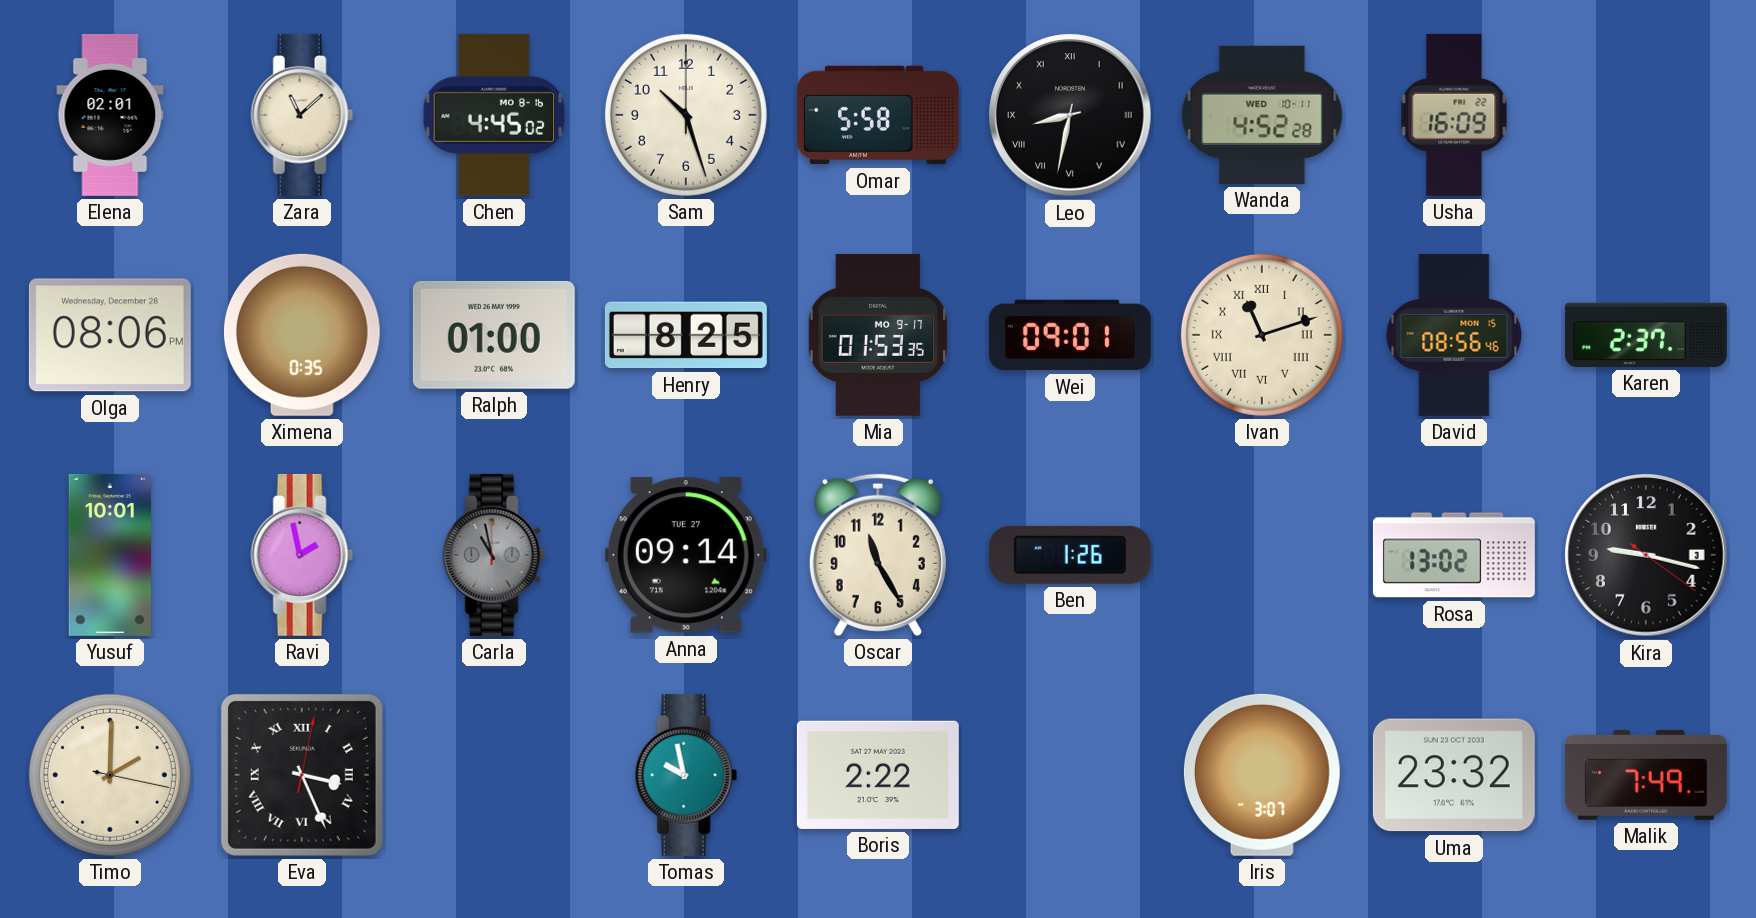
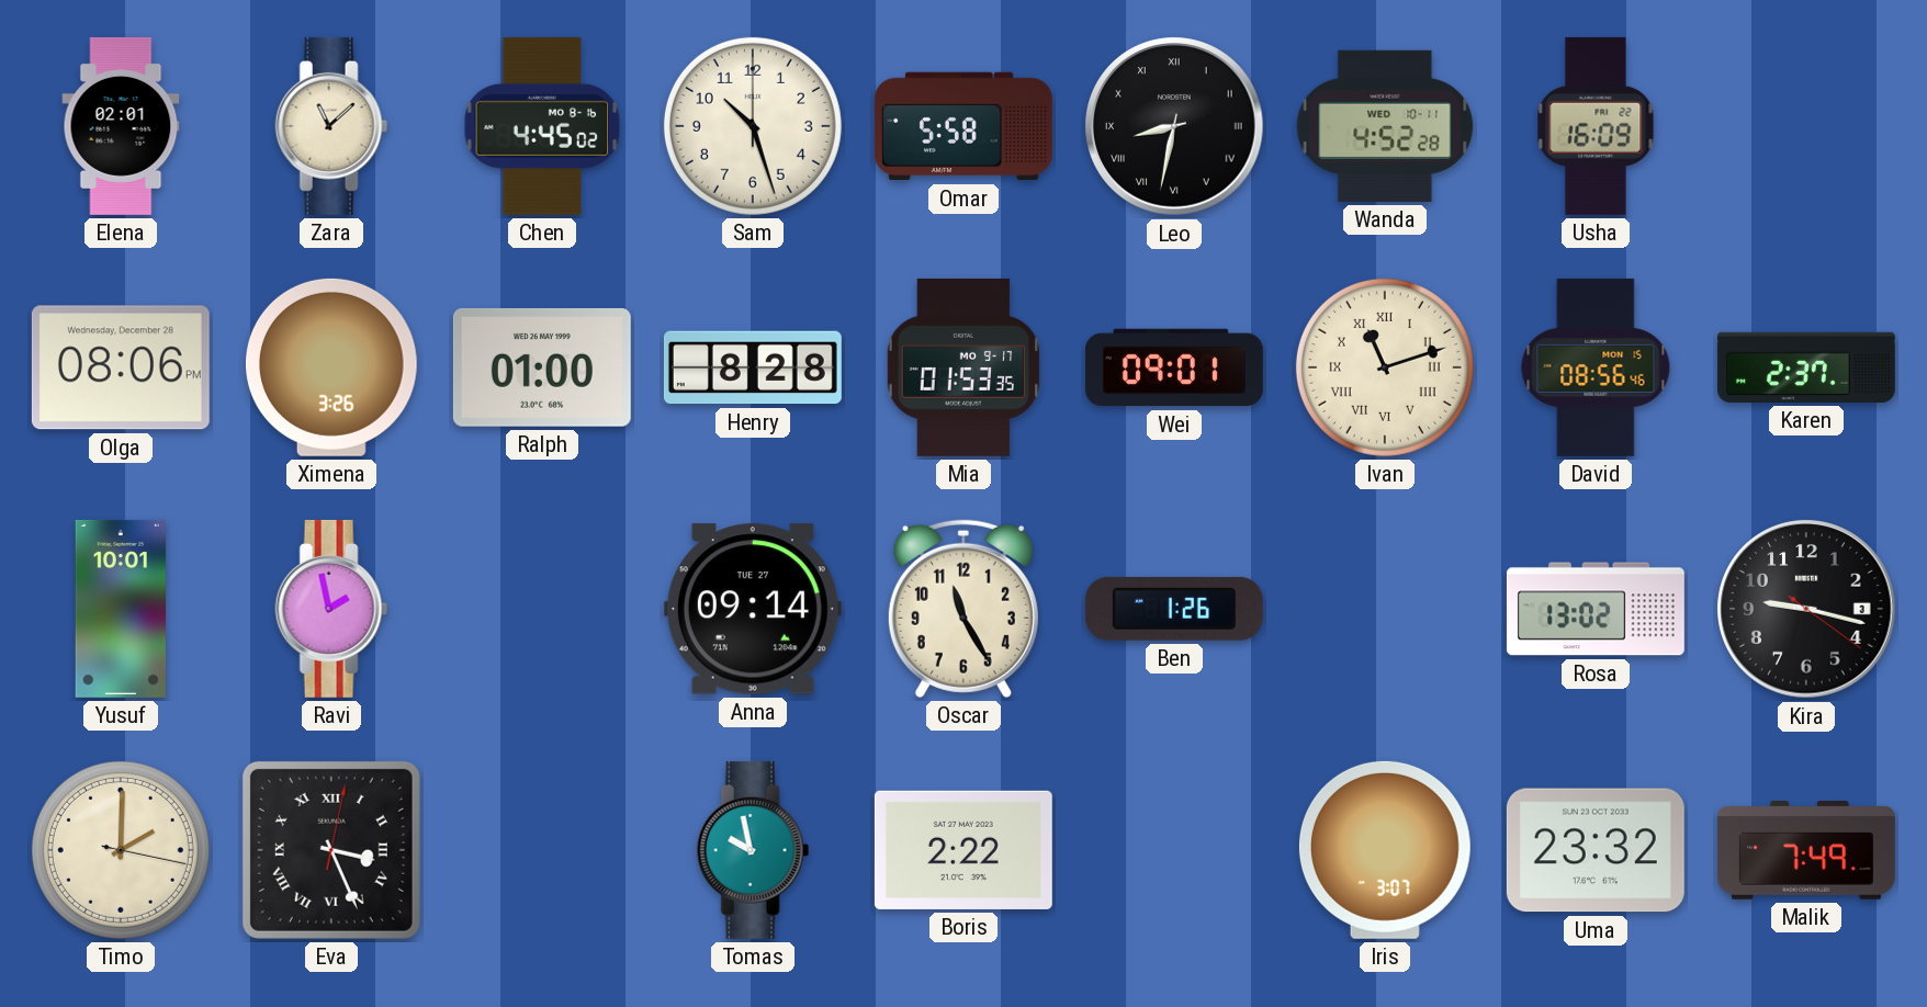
Ximena: 0:35 -> 3:26 (331, 367)
Henry: 8:25 -> 8:28 (753, 367)
Carla: 10:58 -> none (494, 555)
